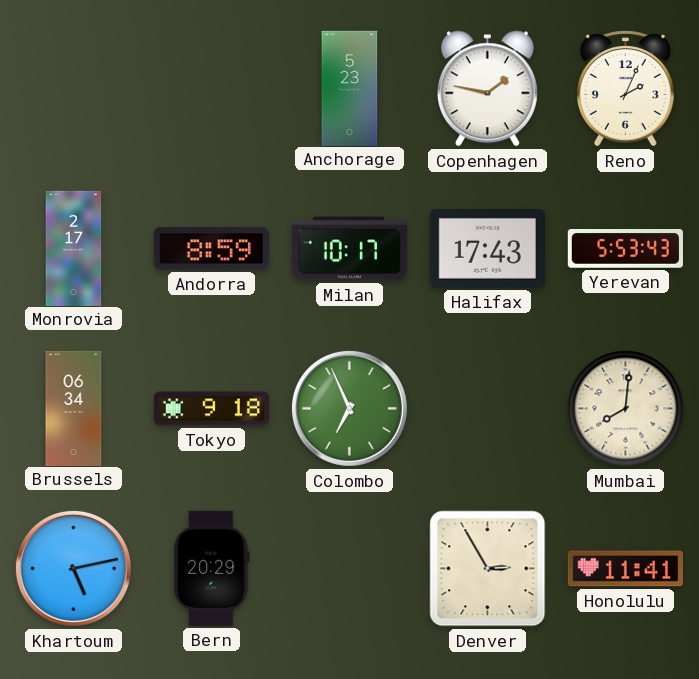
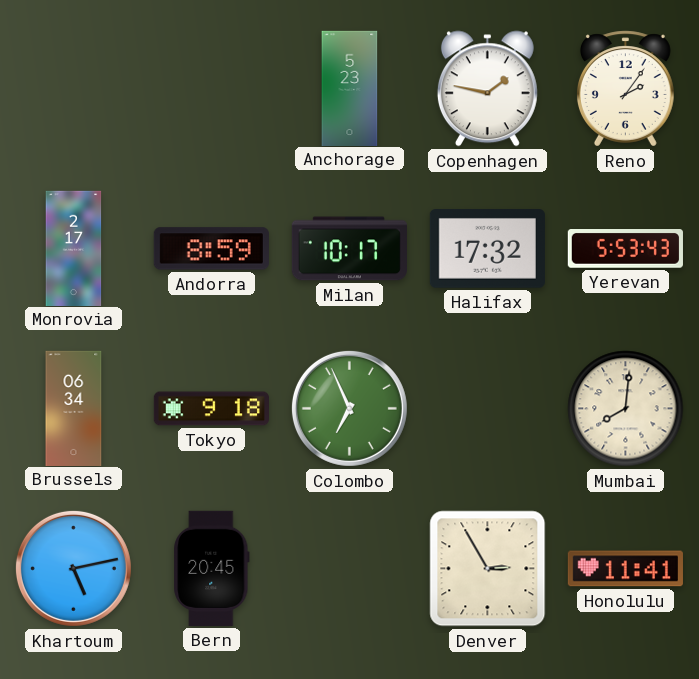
Reno: 2:04 -> 2:06 (625, 89)
Halifax: 17:43 -> 17:32 (487, 249)
Bern: 20:29 -> 20:45 (212, 568)
